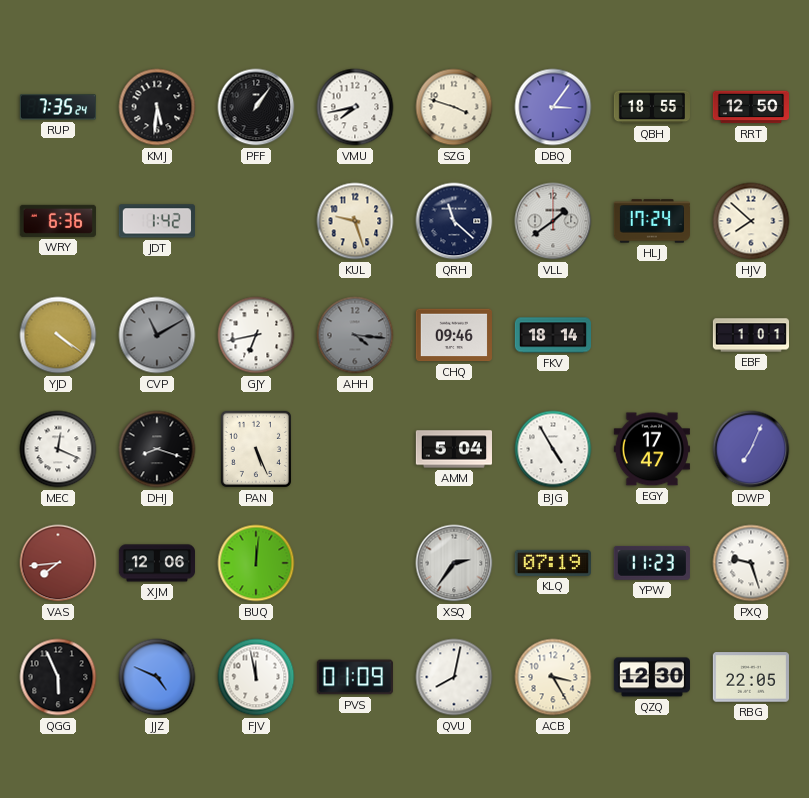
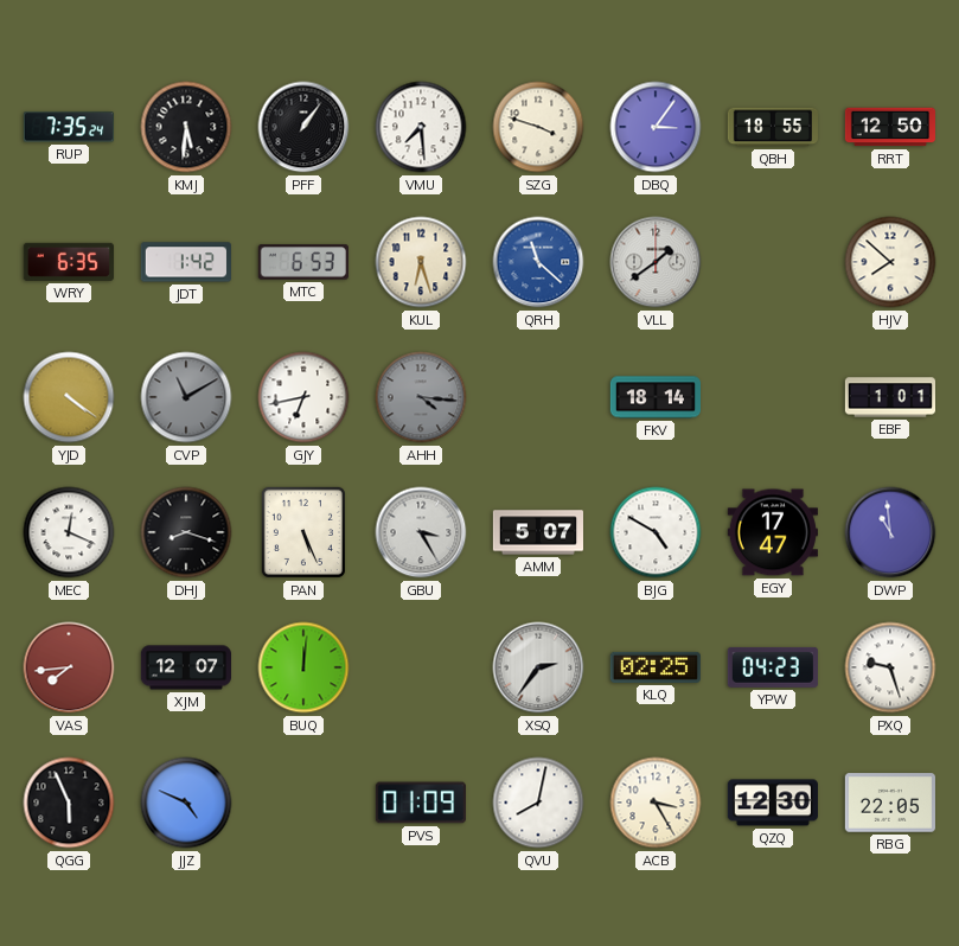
VMU: 7:43 -> 7:29 (421, 127)
WRY: 6:36 -> 6:35 (69, 262)
MTC: none -> 6:53 (303, 262)
KUL: 9:27 -> 6:27 (421, 262)
QRH dial: navy -> blue (538, 262)
HLJ: 17:24 -> none (651, 221)
CHQ: 09:46 -> none (454, 335)
GBU: none -> 3:25 (421, 532)
AMM: 5:04 -> 5:07 (537, 532)
BJG: 4:55 -> 4:50 (656, 532)
DWP: 7:04 -> 10:59 (890, 532)
XJM: 12:06 -> 12:07 (185, 667)
KLQ: 07:19 -> 02:25 (656, 667)
YPW: 11:23 -> 04:23 (773, 667)
FJV: 11:58 -> none (256, 677)
